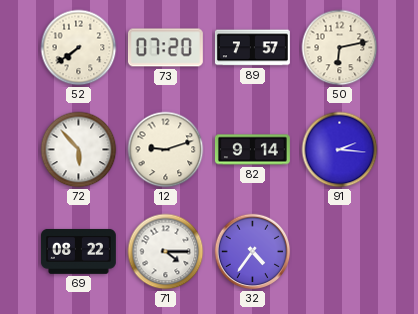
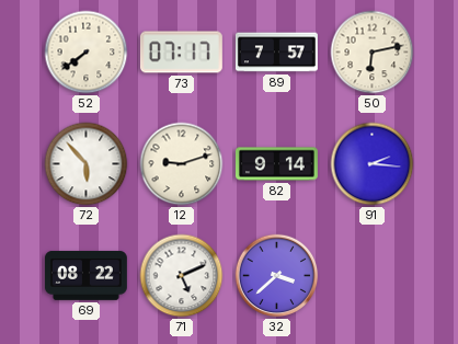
73: 07:20 -> 07:17 (181, 53)
71: 4:15 -> 5:11 (182, 276)
32: 4:36 -> 3:38 (277, 276)
